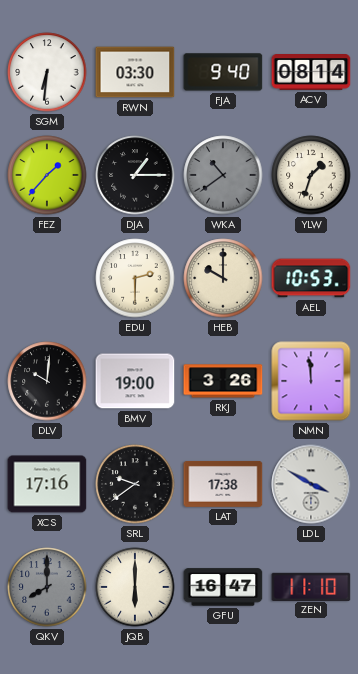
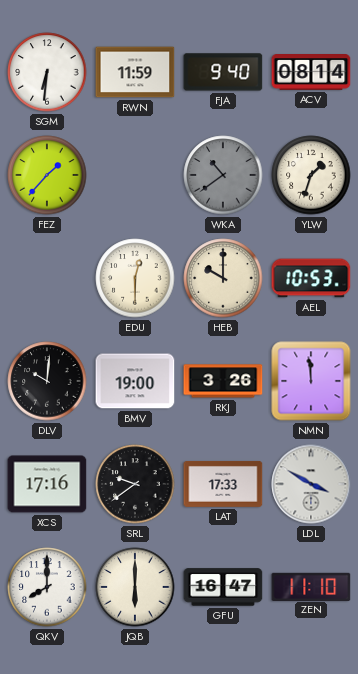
RWN: 03:30 -> 11:59 (135, 72)
DJA: 1:15 -> none (135, 175)
EDU: 2:30 -> 12:30 (135, 278)
LAT: 17:38 -> 17:33 (223, 484)
QKV dial: grey -> white (47, 587)
